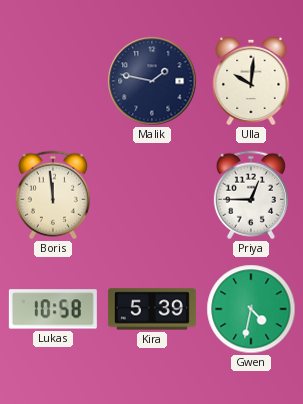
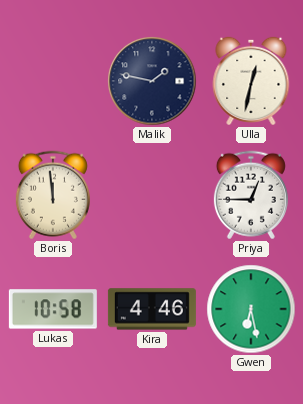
Ulla: 10:01 -> 12:32 (251, 81)
Kira: 5:39 -> 4:46 (152, 309)
Gwen: 4:32 -> 6:28 (251, 309)
